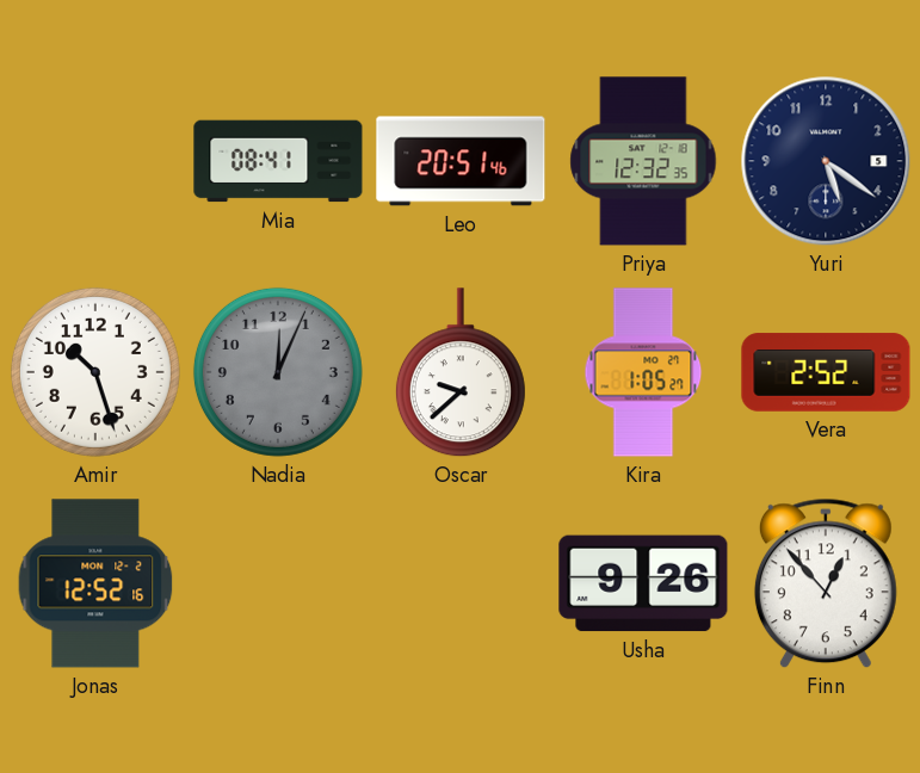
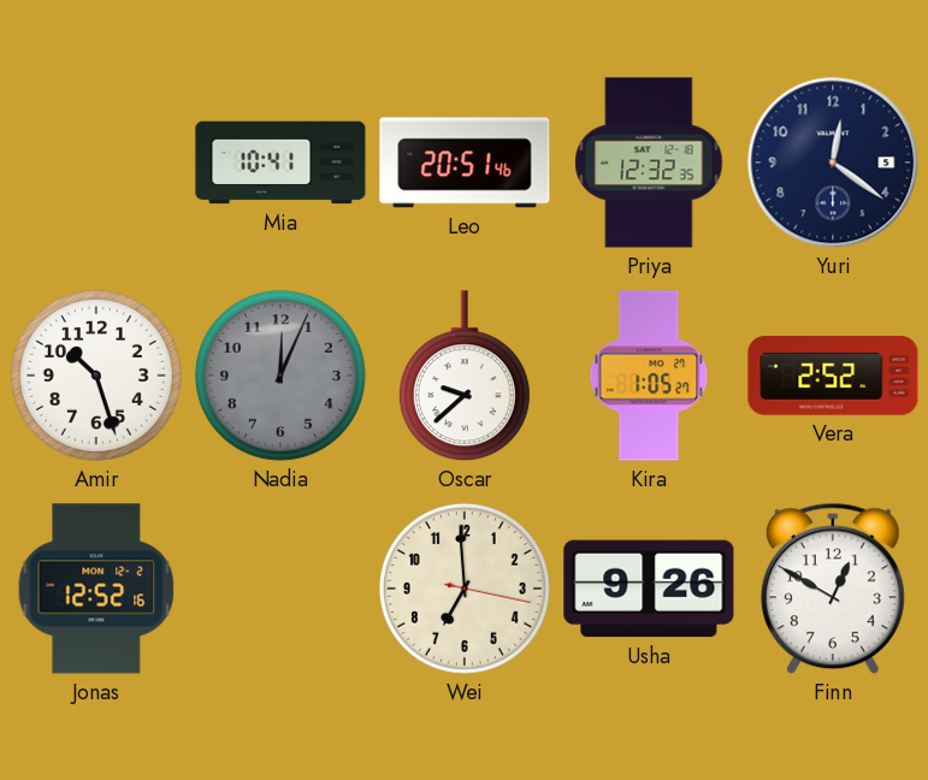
Mia: 08:41 -> 10:41 (280, 162)
Yuri: 5:21 -> 12:21 (833, 162)
Wei: none -> 6:59 (465, 589)
Finn: 12:53 -> 12:50 (833, 589)
